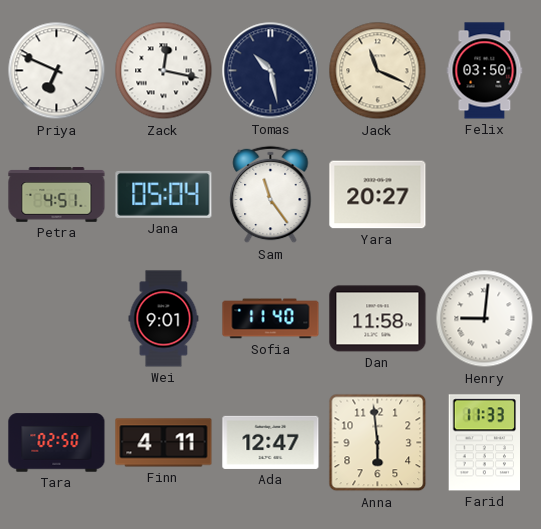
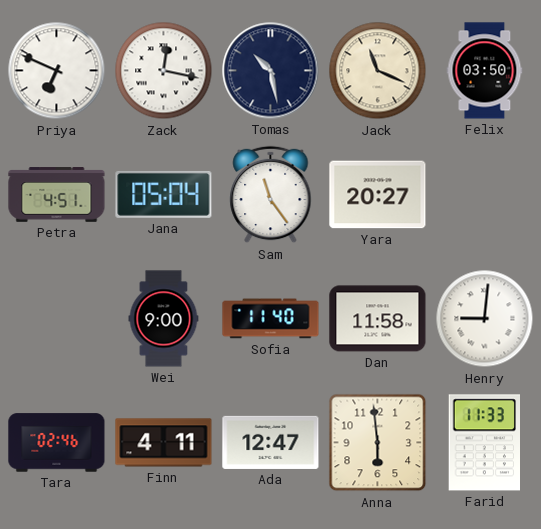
Wei: 9:01 -> 9:00 (164, 319)
Tara: 02:50 -> 02:46 (57, 443)
